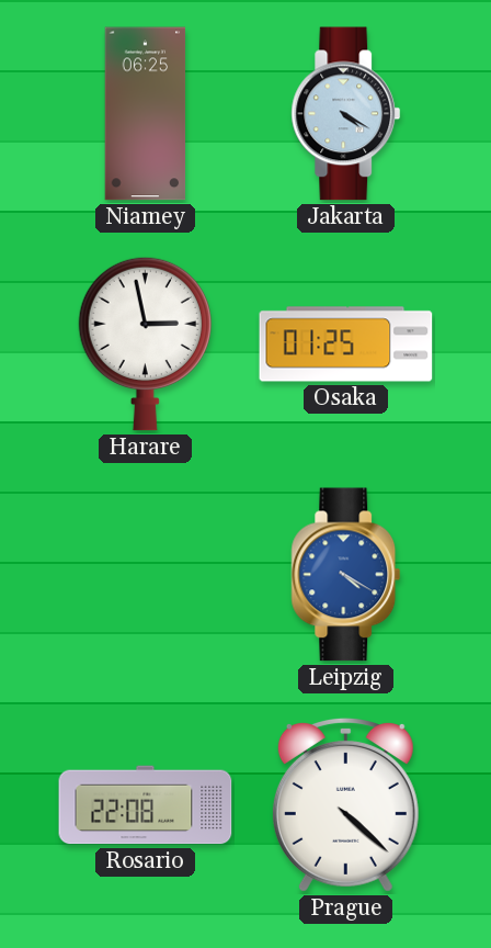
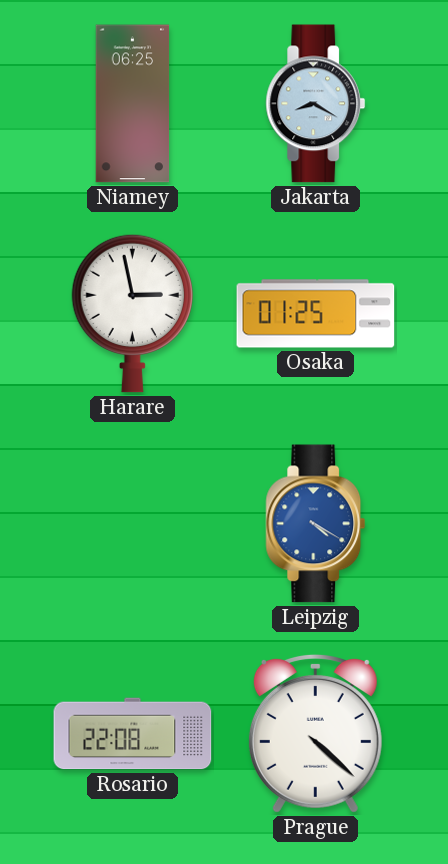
Jakarta: 4:20 -> 8:20 (316, 104)
